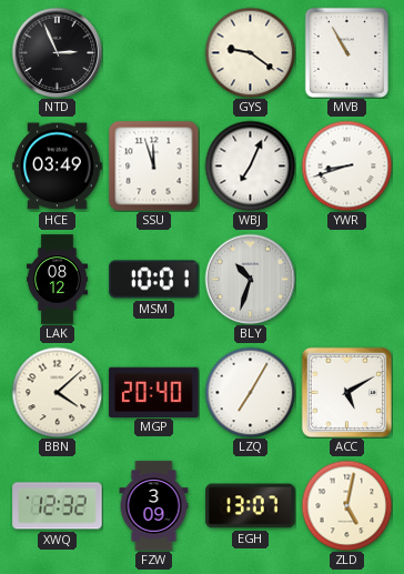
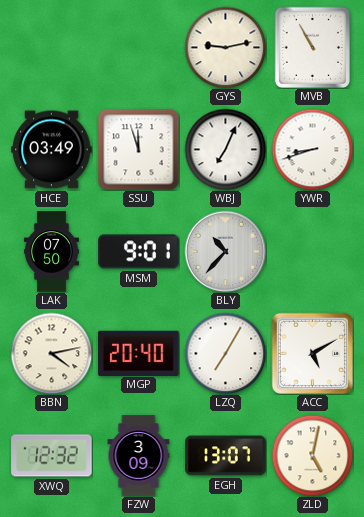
NTD: 2:56 -> none (57, 52)
GYS: 9:21 -> 9:13 (225, 47)
LAK: 08:12 -> 07:50 (51, 252)
MSM: 10:01 -> 9:01 (139, 252)
BLY: 10:33 -> 10:37 (225, 251)
BBN: 4:08 -> 4:13 (51, 353)
